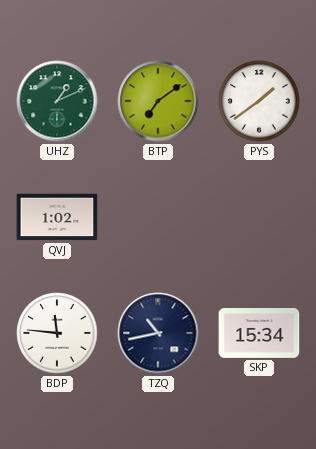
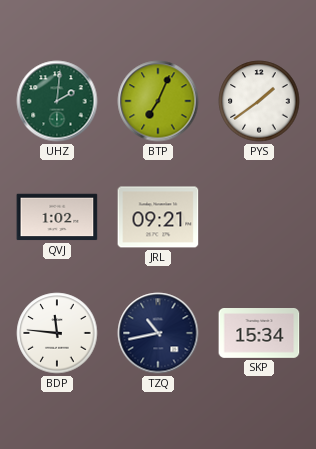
UHZ: 1:11 -> 2:01 (57, 101)
BTP: 7:09 -> 7:04 (158, 101)
JRL: none -> 09:21 (158, 217)
